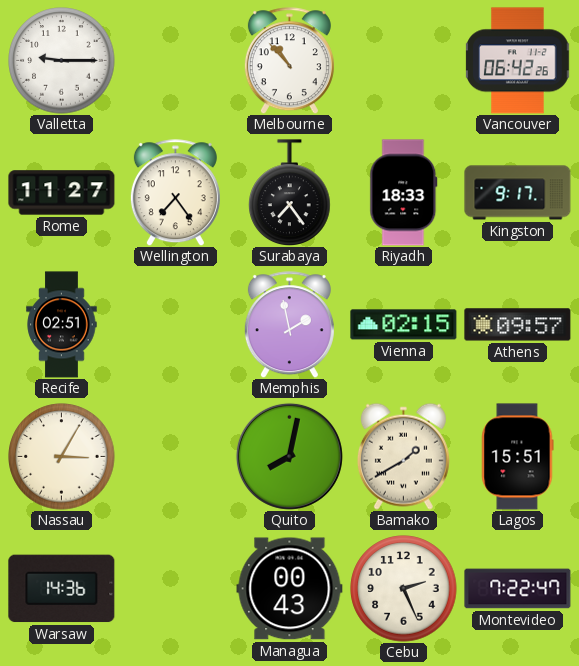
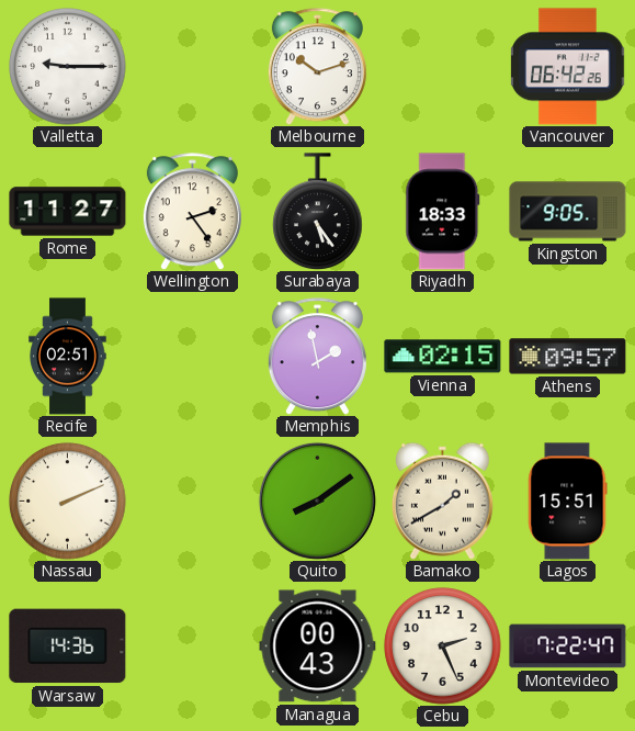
Melbourne: 10:53 -> 10:12 (317, 67)
Wellington: 7:24 -> 2:24 (192, 212)
Surabaya: 7:24 -> 5:24 (318, 211)
Kingston: 9:17 -> 9:05 (568, 212)
Nassau: 3:05 -> 2:11 (68, 502)
Quito: 8:02 -> 8:09 (317, 501)
